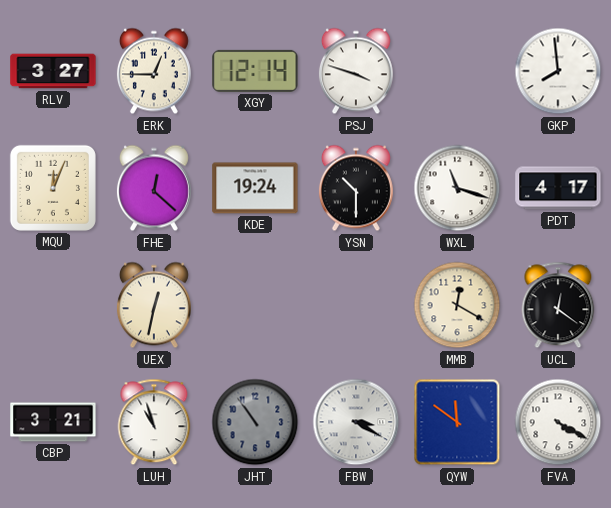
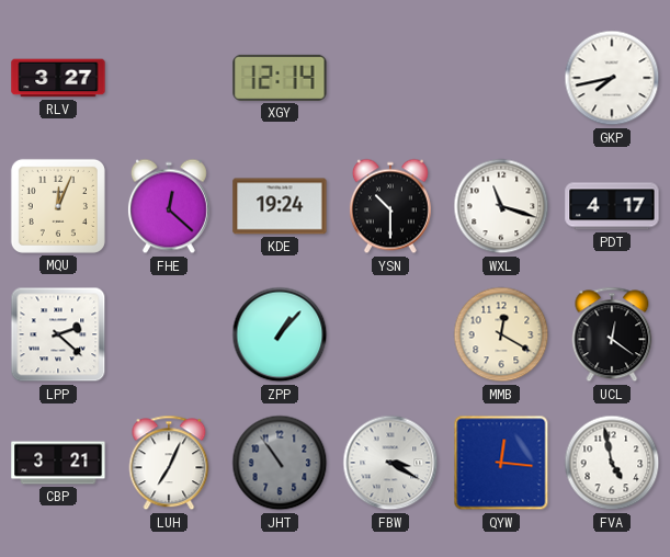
ERK: 12:45 -> none (154, 71)
PSJ: 3:48 -> none (356, 71)
GKP: 7:59 -> 7:43 (612, 78)
LPP: none -> 2:22 (58, 334)
UEX: 12:32 -> none (154, 305)
ZPP: none -> 1:07 (280, 334)
LUH: 10:57 -> 7:04 (169, 463)
QYW: 11:51 -> 12:16 (501, 463)
FVA: 4:20 -> 4:58 (612, 463)
